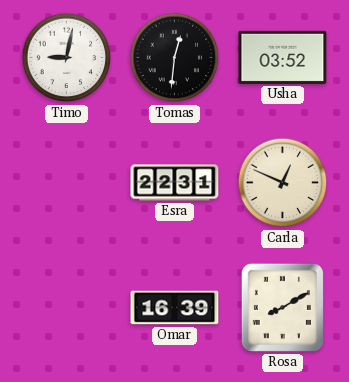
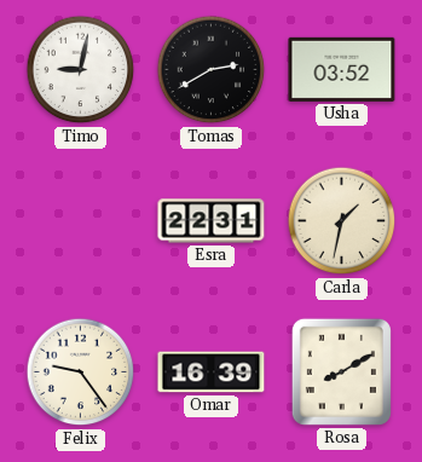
Tomas: 12:31 -> 2:40 (212, 70)
Carla: 12:49 -> 1:32 (342, 221)
Felix: none -> 9:24 (81, 373)
